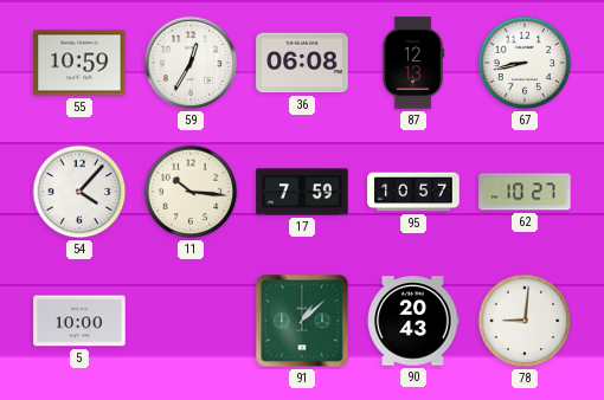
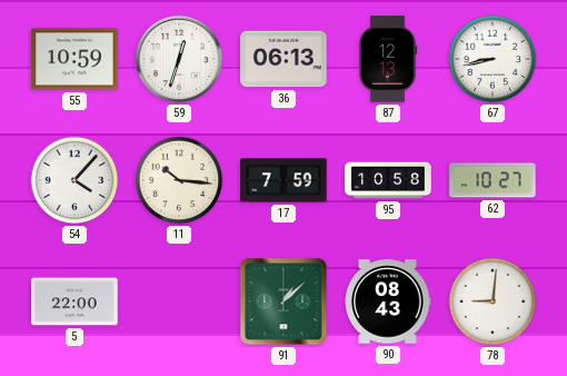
59: 12:35 -> 12:33 (179, 59)
36: 06:08 -> 06:13 (283, 59)
95: 10:57 -> 10:58 (388, 180)
5: 10:00 -> 22:00 (74, 301)
90: 20:43 -> 08:43 (388, 301)
